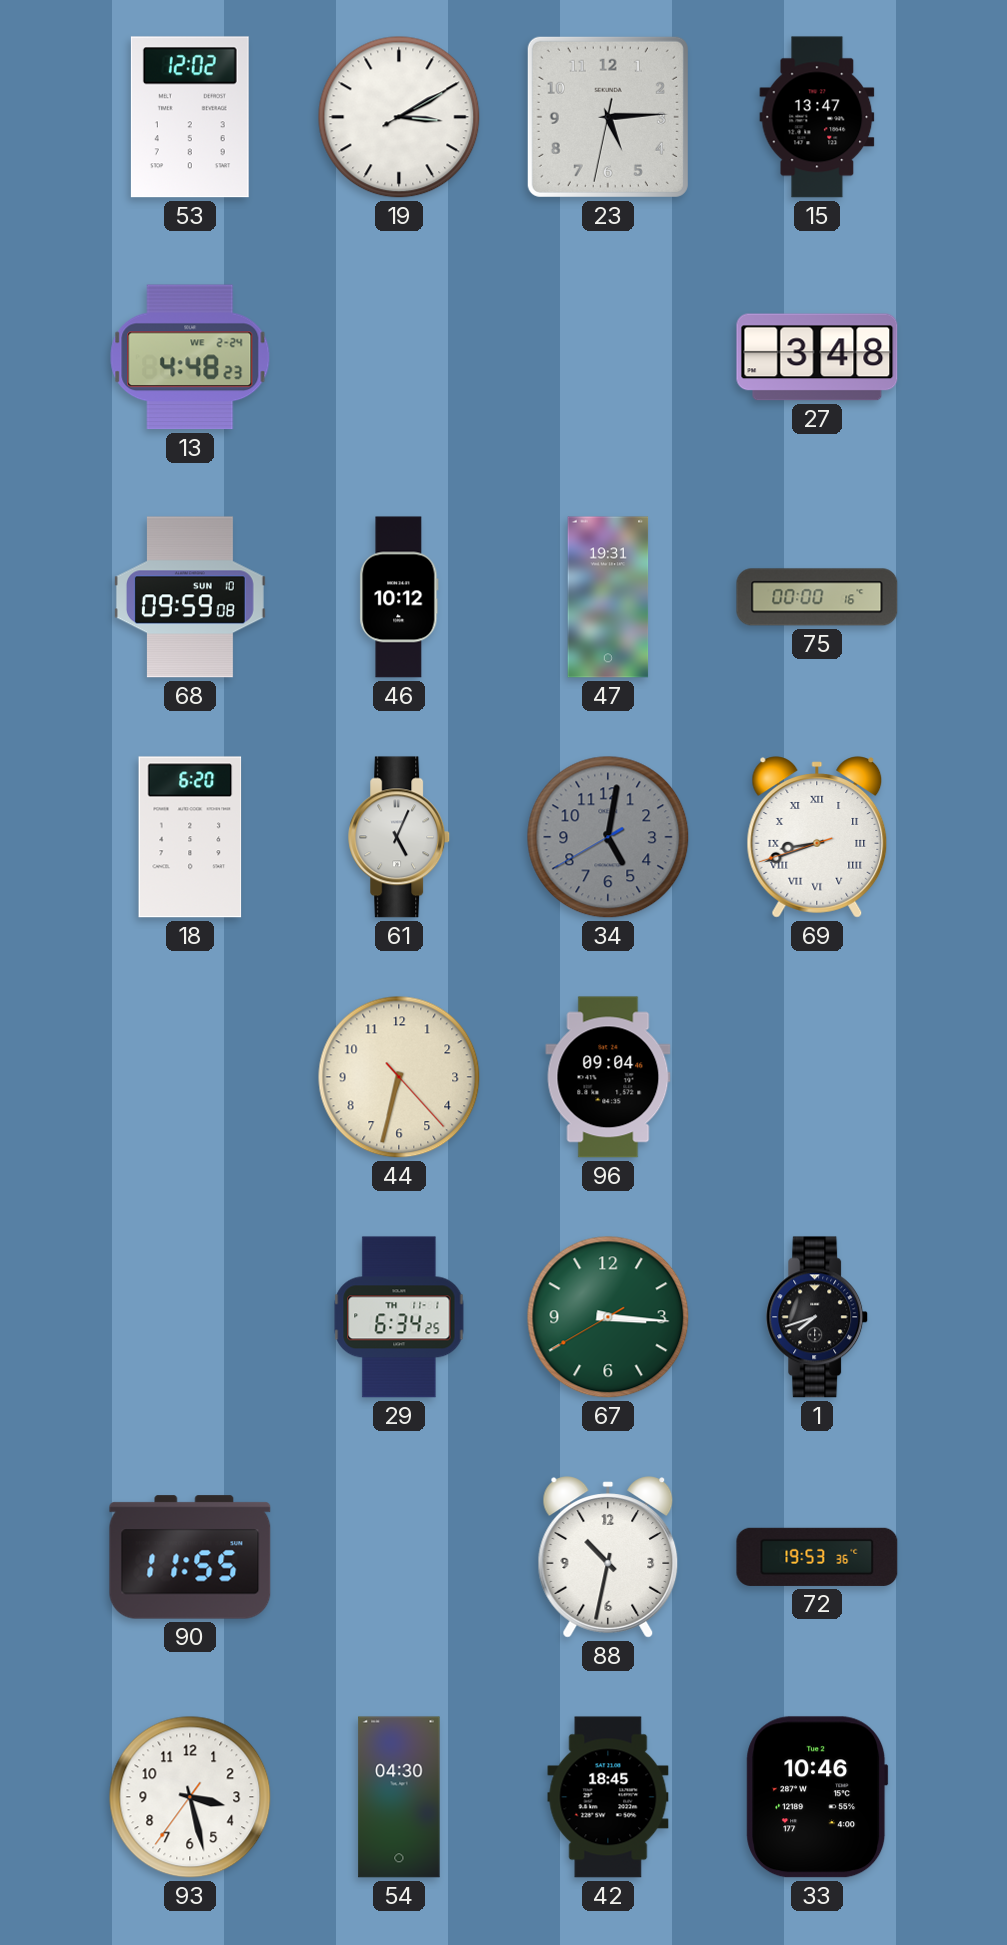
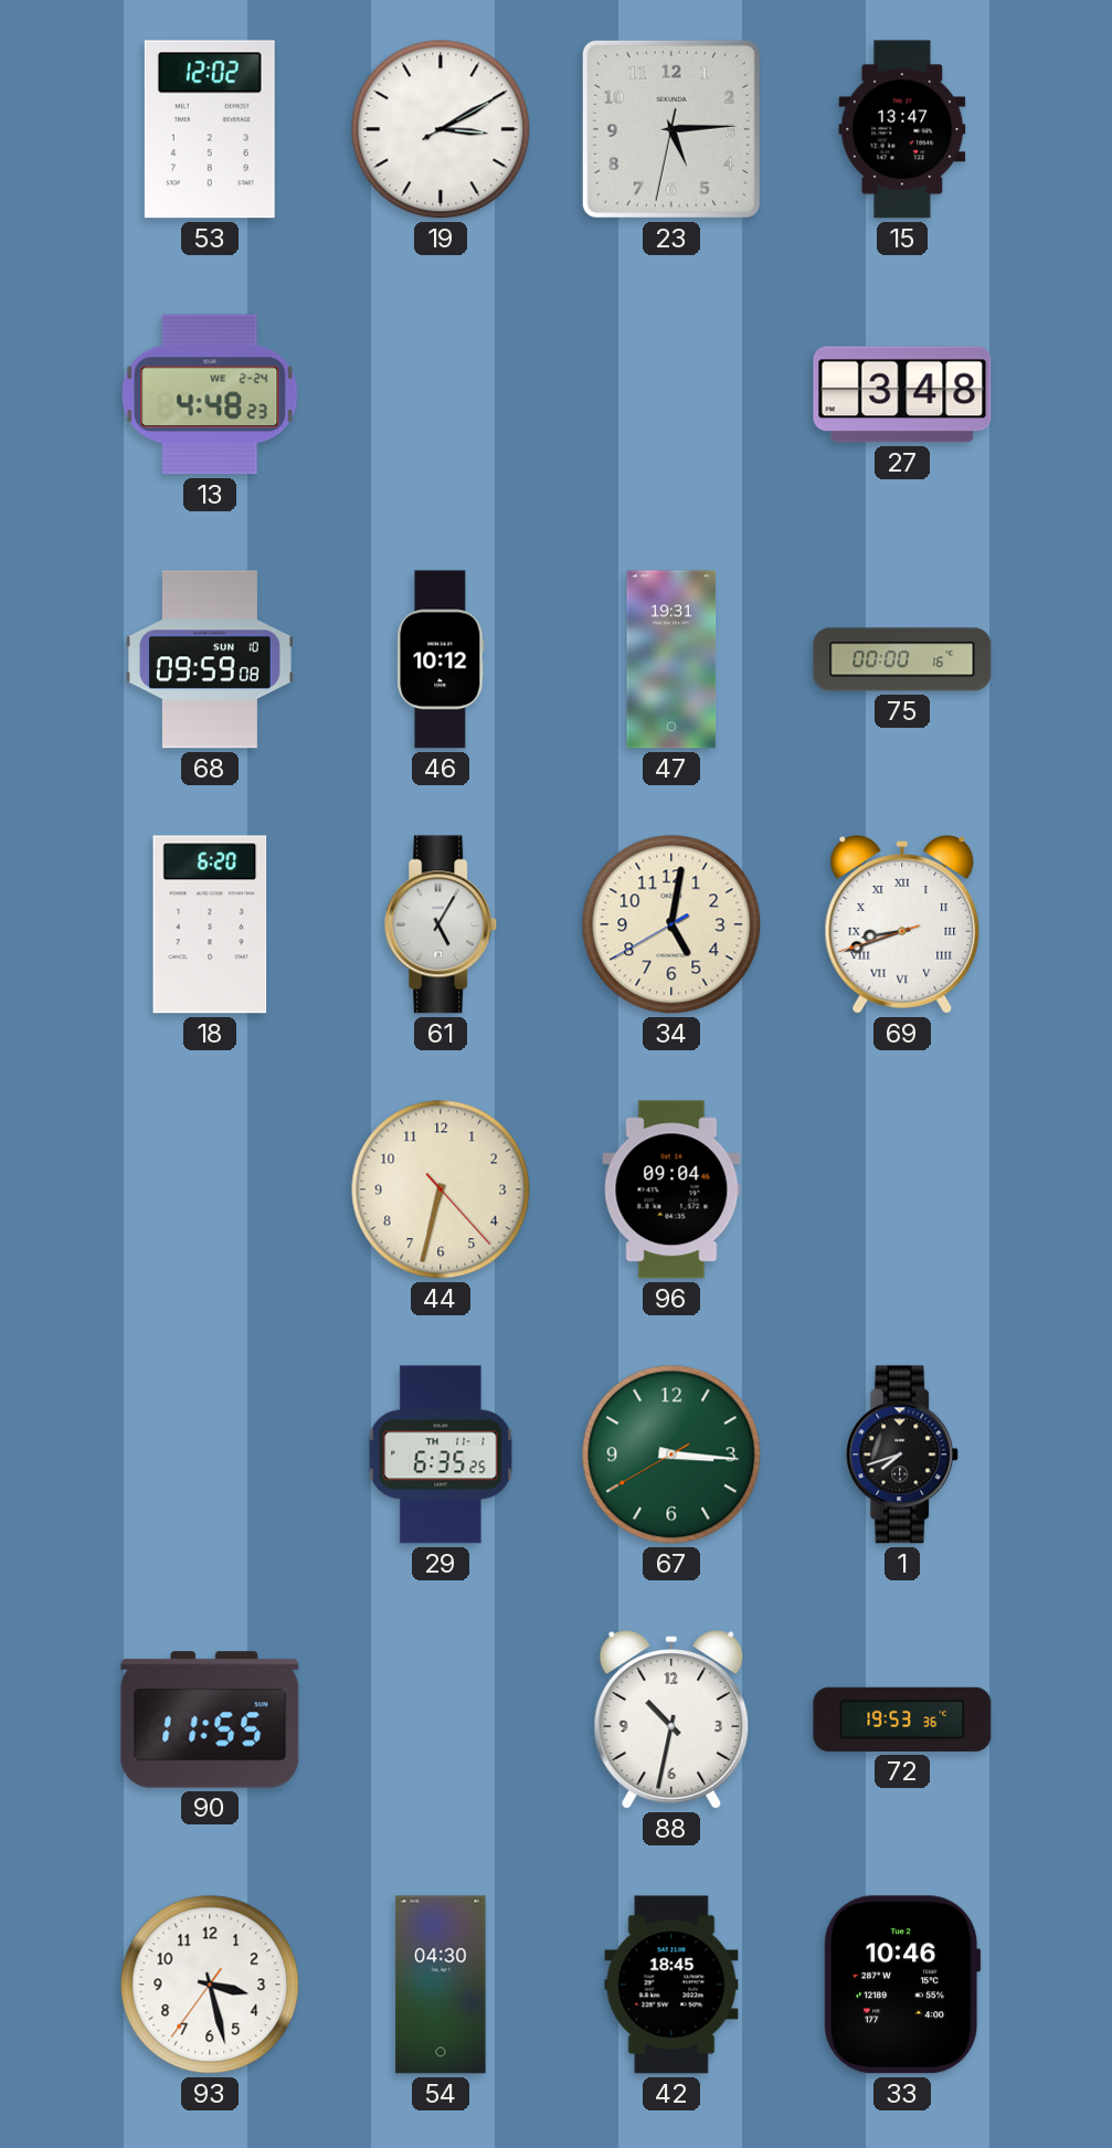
61: 5:04 -> 5:05 (442, 924)
34 dial: grey -> cream (671, 924)
29: 6:34 -> 6:35 (441, 1454)
